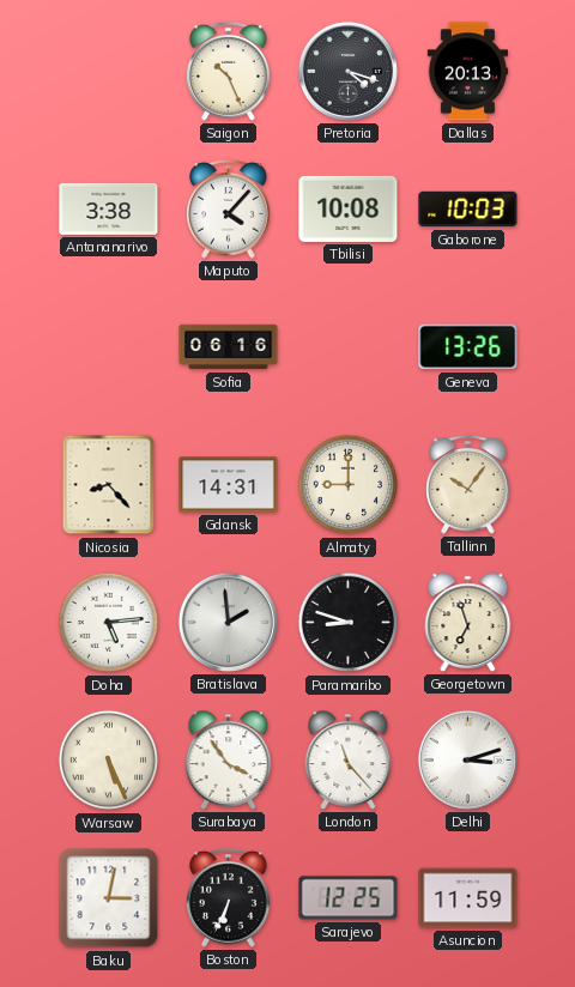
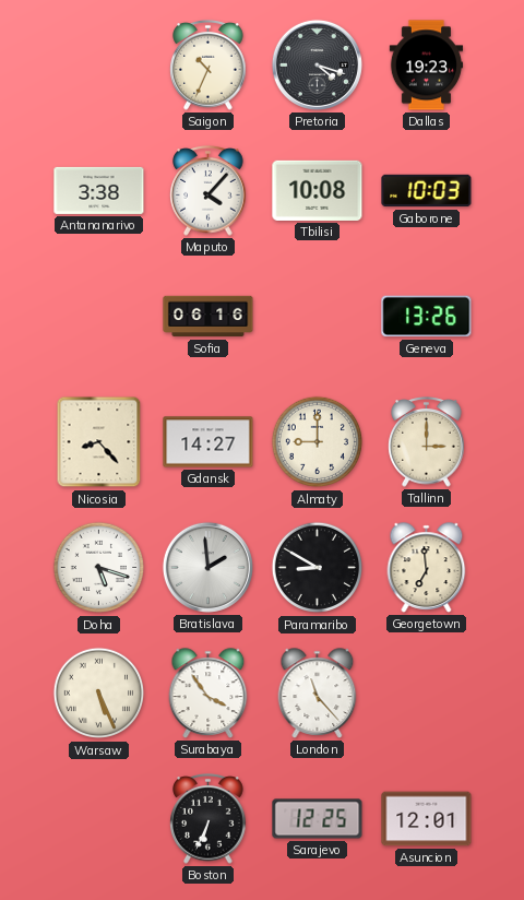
Saigon: 10:26 -> 10:34 (209, 66)
Dallas: 20:13 -> 19:23 (427, 66)
Gdansk: 14:31 -> 14:27 (209, 442)
Tallinn: 10:06 -> 3:00 (427, 442)
Doha: 5:14 -> 5:18 (99, 568)
Paramaribo: 8:48 -> 8:50 (318, 568)
Georgetown: 6:57 -> 6:59 (427, 568)
Delhi: 3:12 -> none (467, 759)
Baku: 3:02 -> none (109, 898)
Asuncion: 11:59 -> 12:01 (427, 819)
